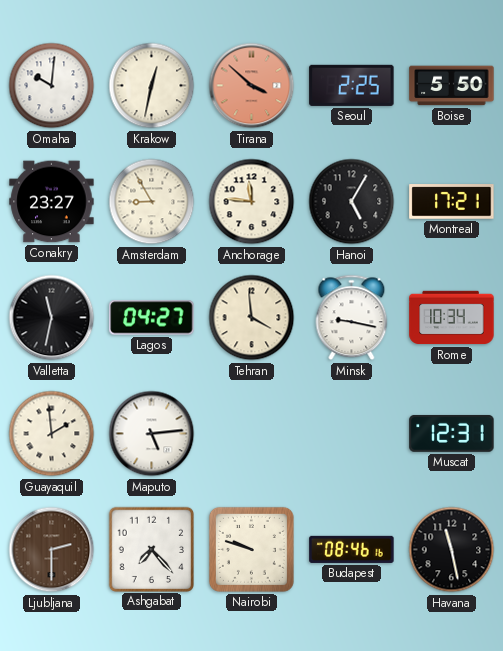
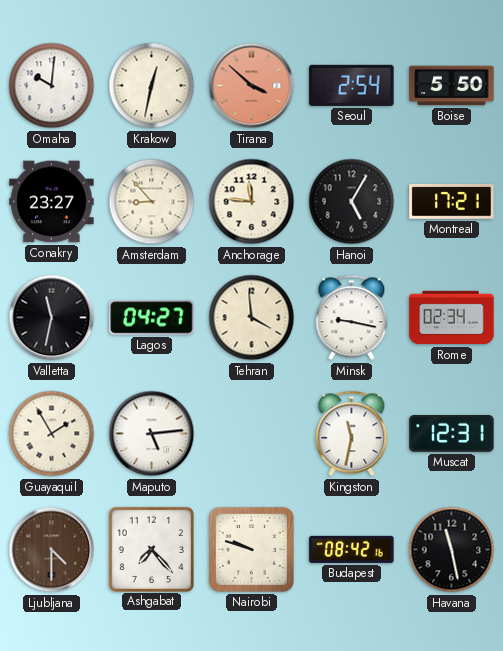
Seoul: 2:25 -> 2:54 (352, 85)
Amsterdam: 8:55 -> 8:53 (152, 202)
Rome: 10:34 -> 02:34 (452, 318)
Guayaquil: 1:59 -> 1:55 (52, 434)
Kingston: none -> 11:32 (352, 434)
Ljubljana: 2:30 -> 4:30 (52, 550)
Budapest: 08:46 -> 08:42 (352, 549)
